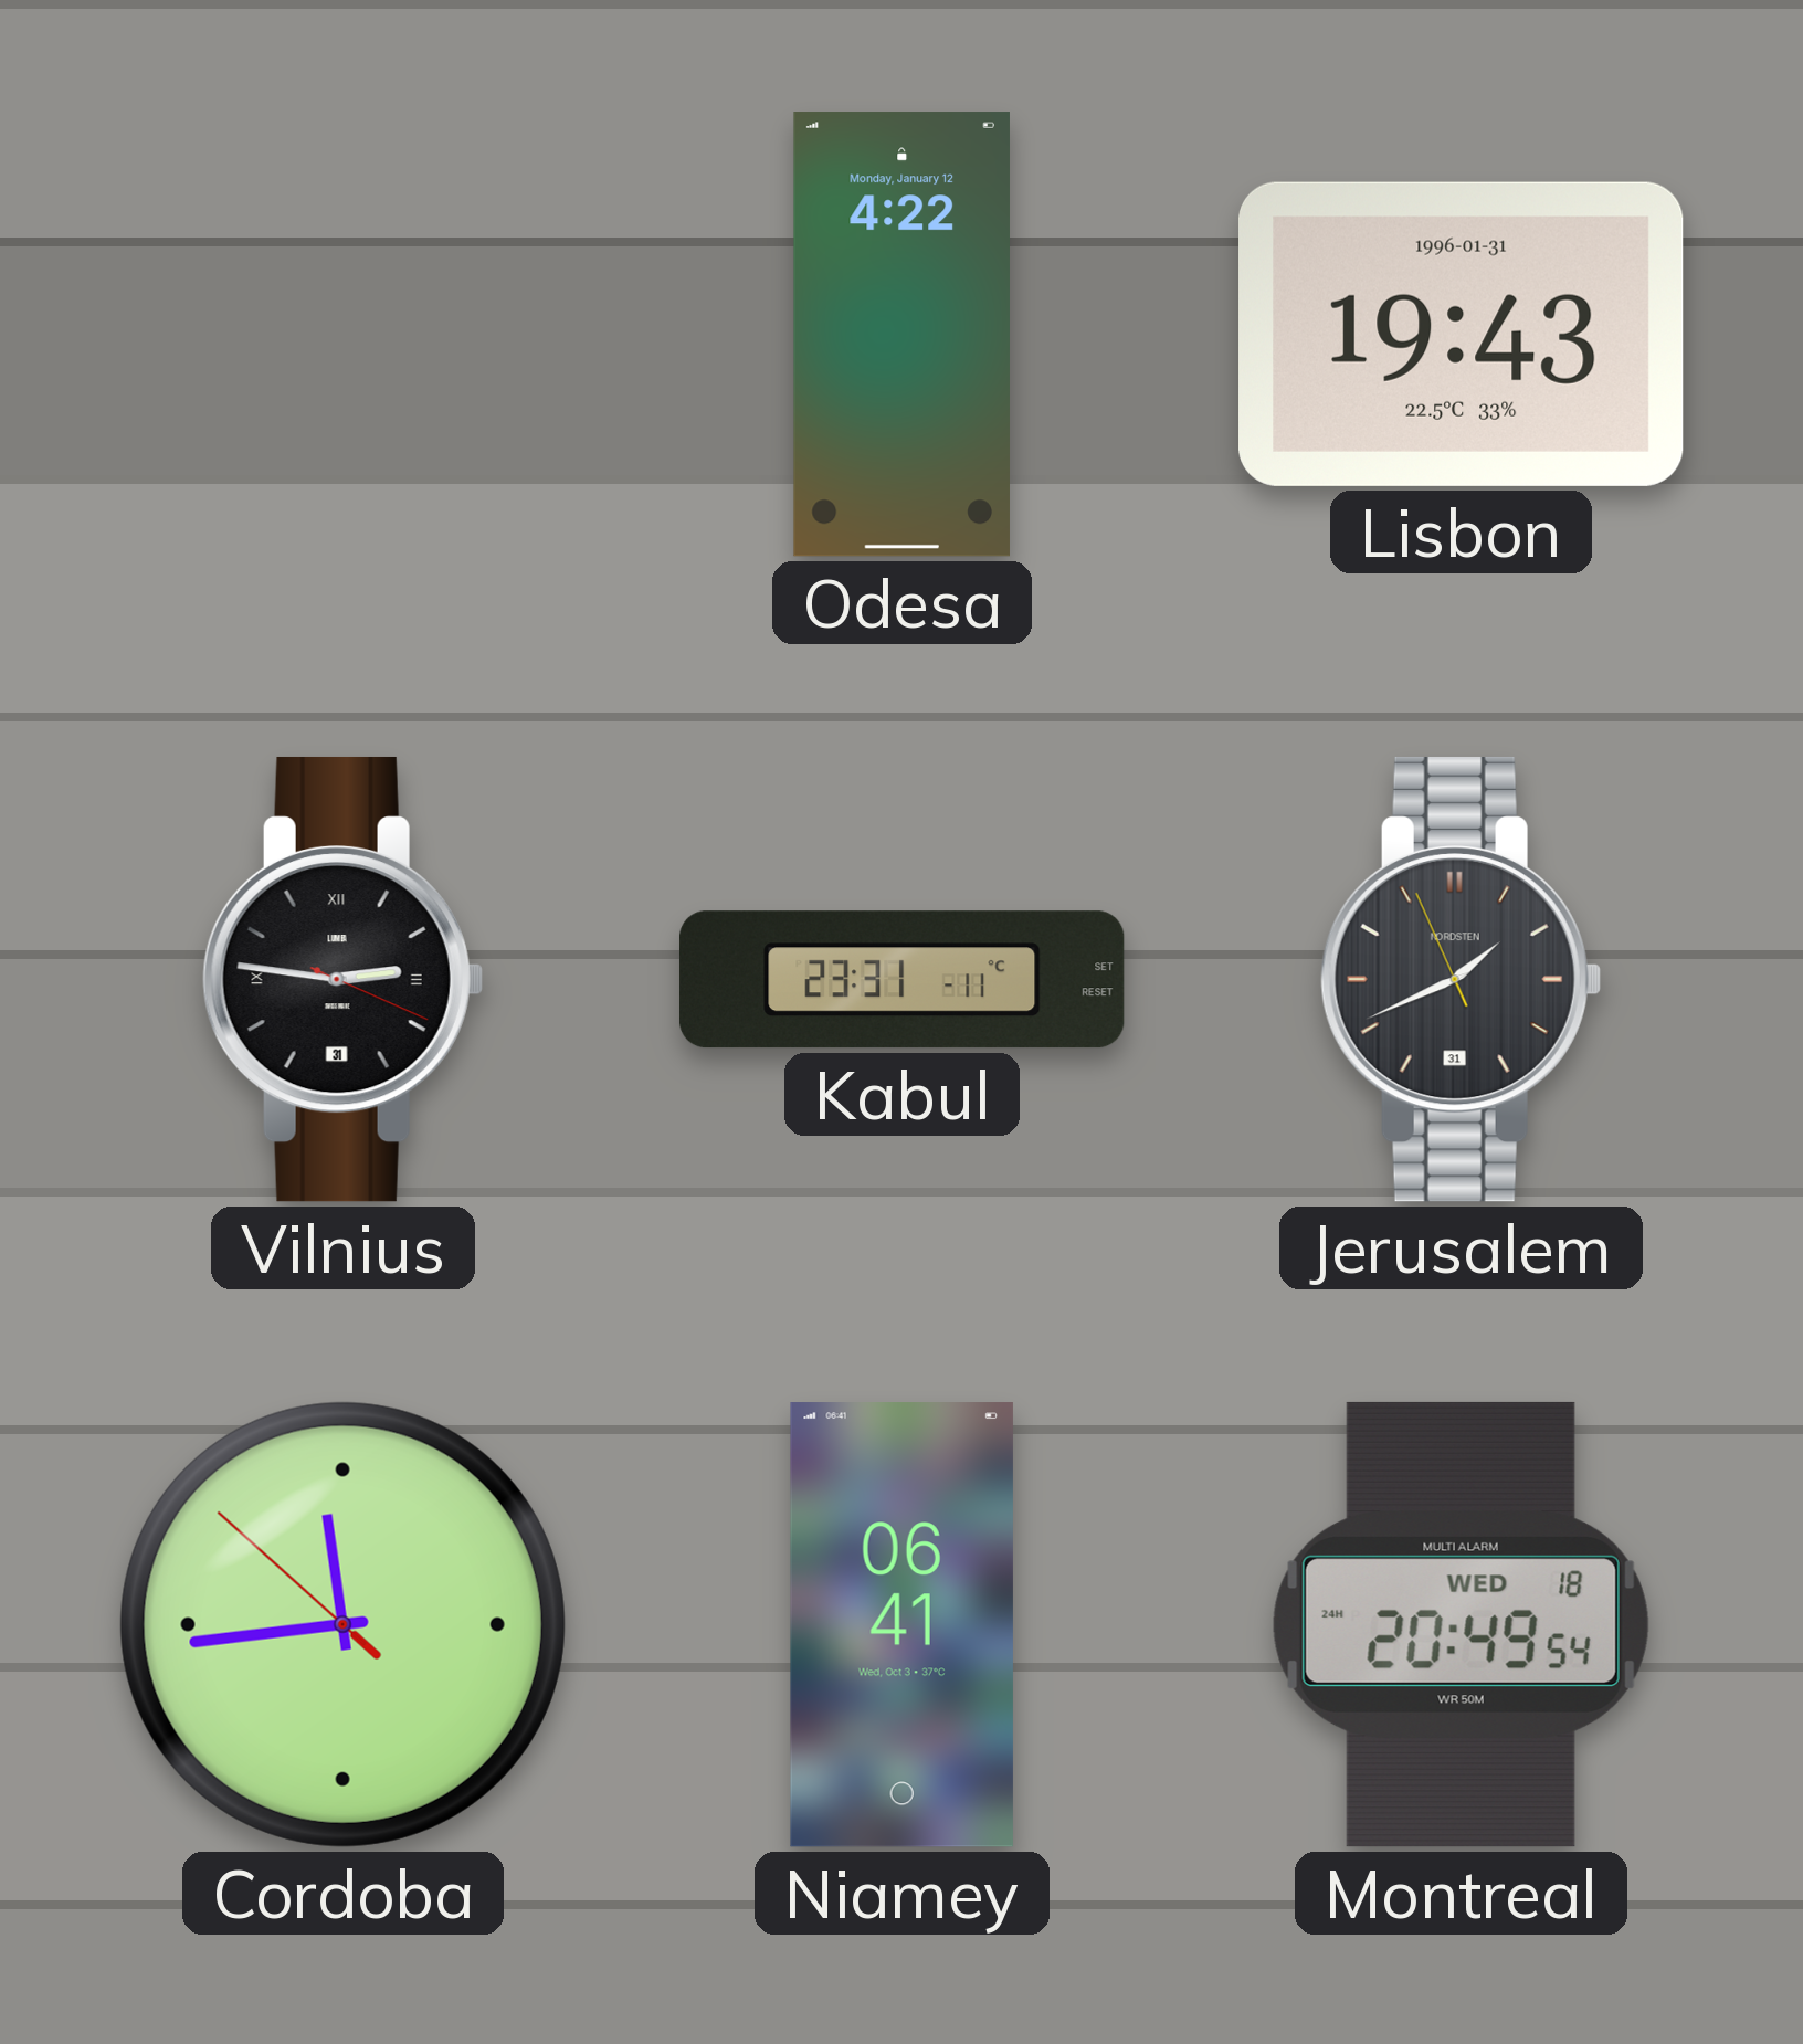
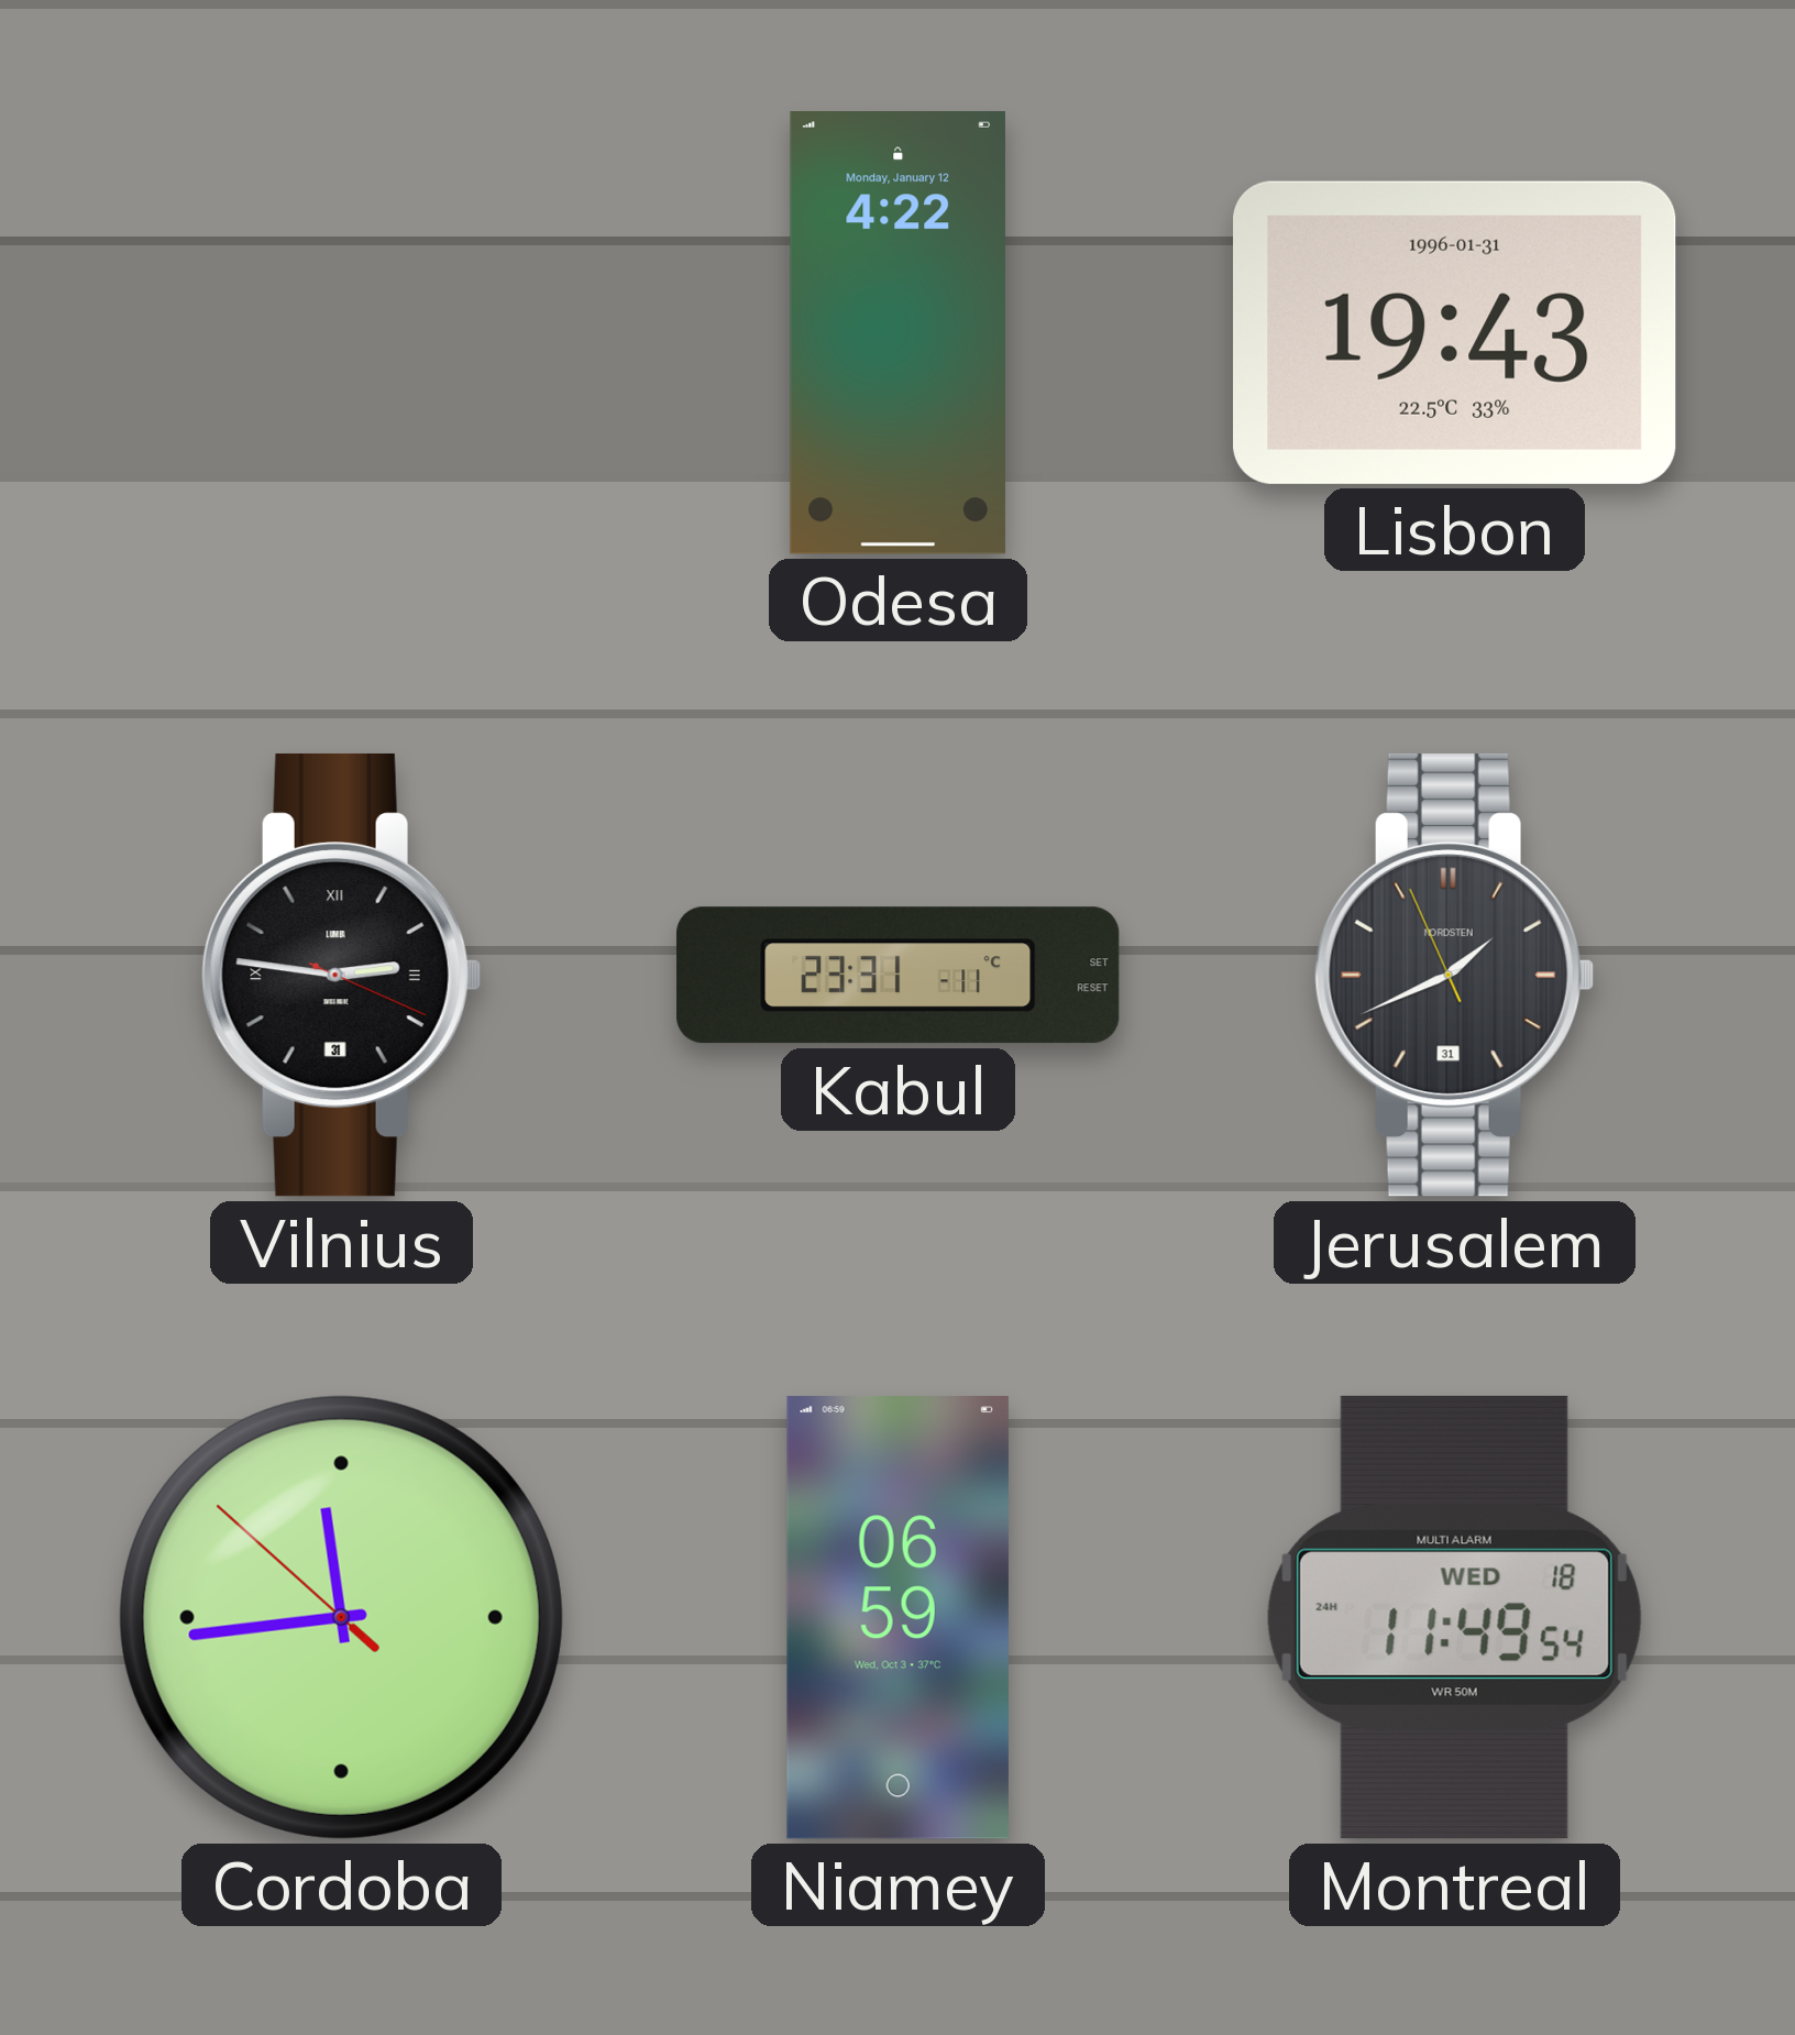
Niamey: 06:41 -> 06:59 (897, 1618)
Montreal: 20:49 -> 11:49 (1454, 1617)
